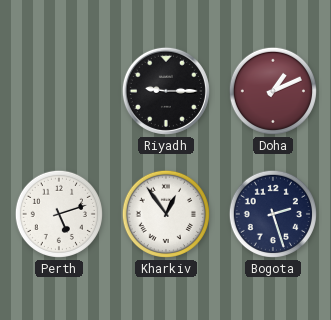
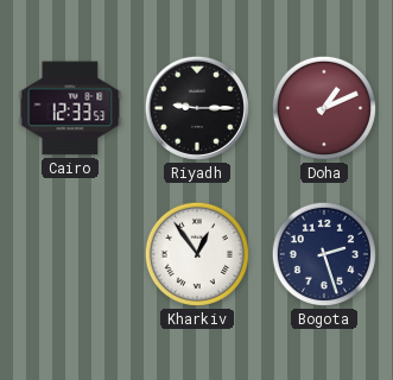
Cairo: none -> 12:33 (70, 108)
Perth: 5:12 -> none (59, 214)
